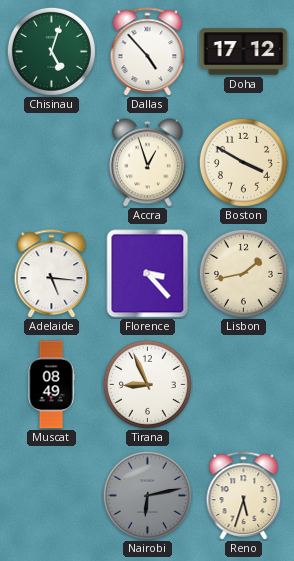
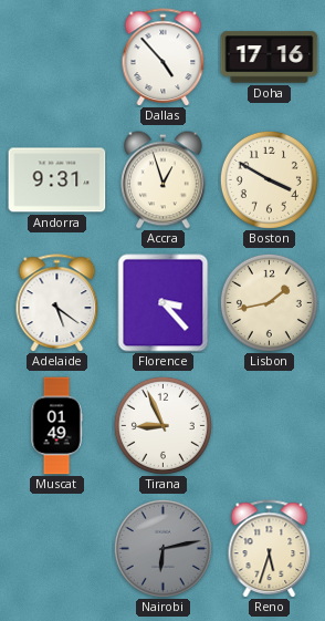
Chisinau: 5:03 -> none (51, 51)
Doha: 17:12 -> 17:16 (270, 58)
Andorra: none -> 9:31 (57, 180)
Adelaide: 5:16 -> 5:21 (57, 302)
Muscat: 08:49 -> 01:49 (56, 426)
